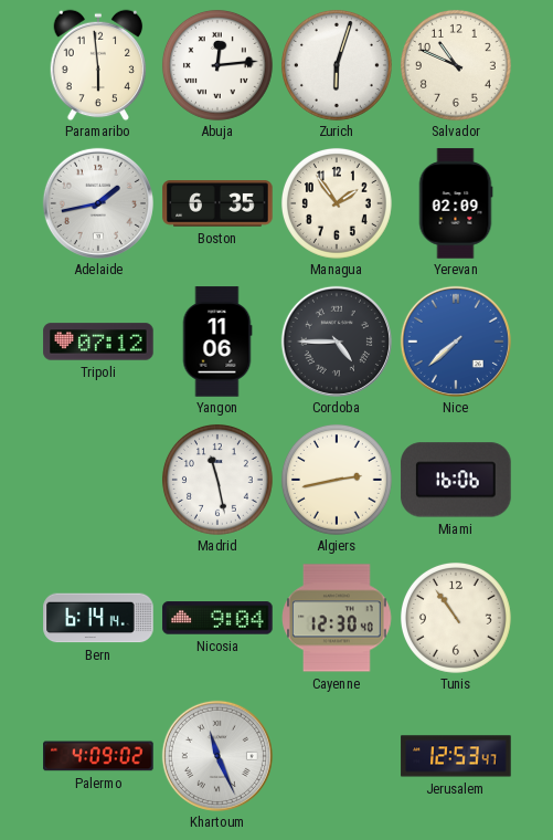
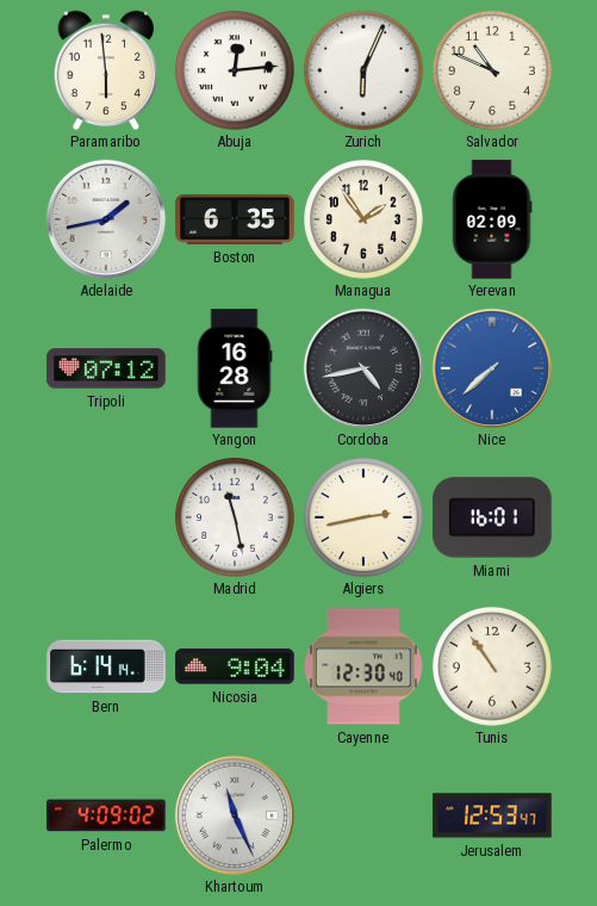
Zurich: 6:03 -> 6:04 (363, 70)
Yangon: 11:06 -> 16:28 (235, 368)
Cordoba: 4:45 -> 4:43 (363, 368)
Miami: 16:06 -> 16:01 (492, 517)
